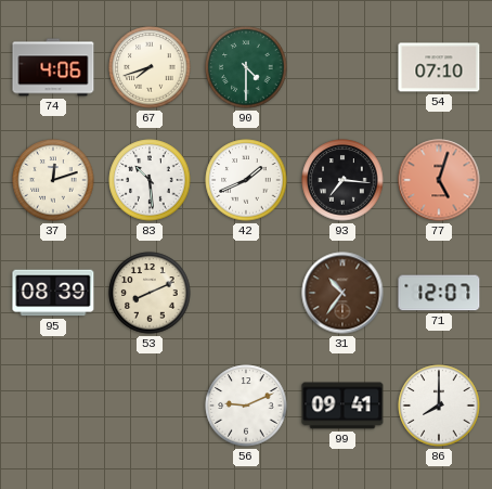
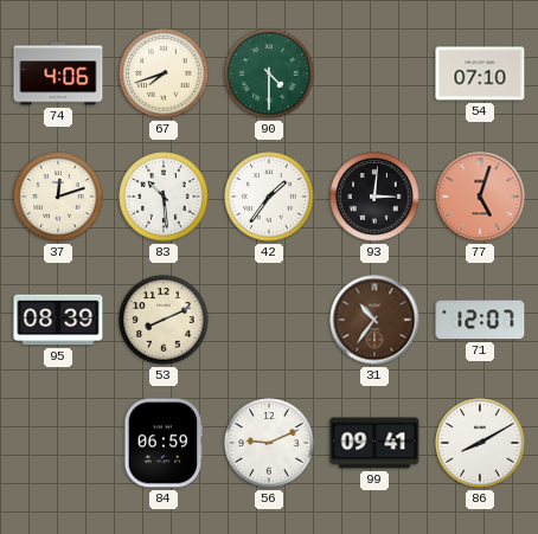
42: 1:41 -> 1:36 (269, 197)
93: 7:16 -> 3:01 (374, 197)
84: none -> 06:59 (164, 443)
86: 8:00 -> 8:10 (480, 443)
